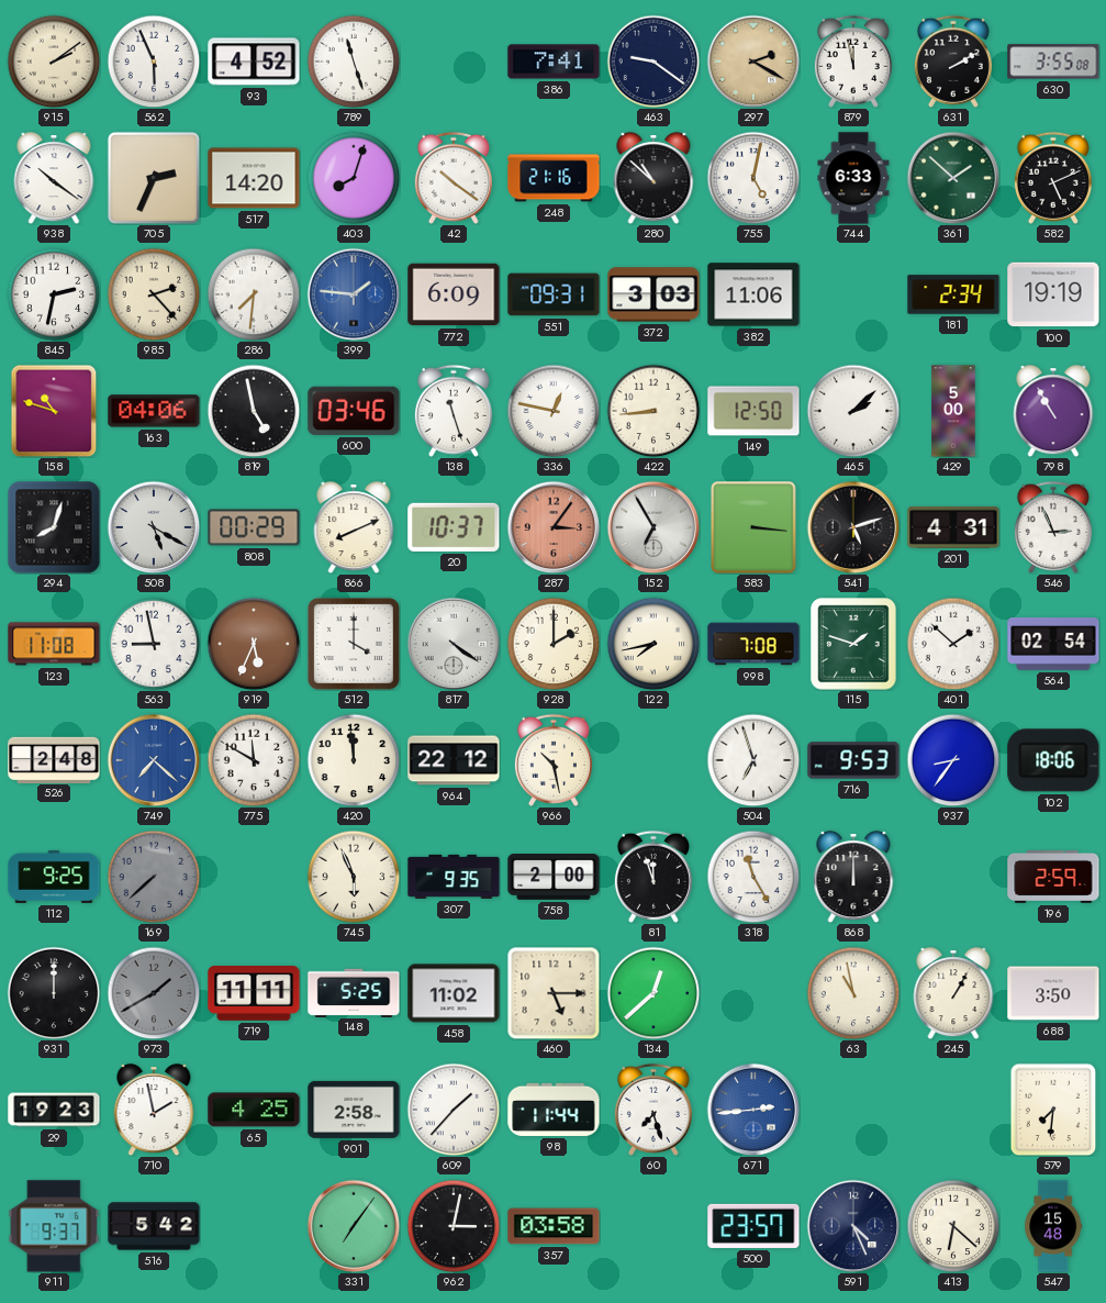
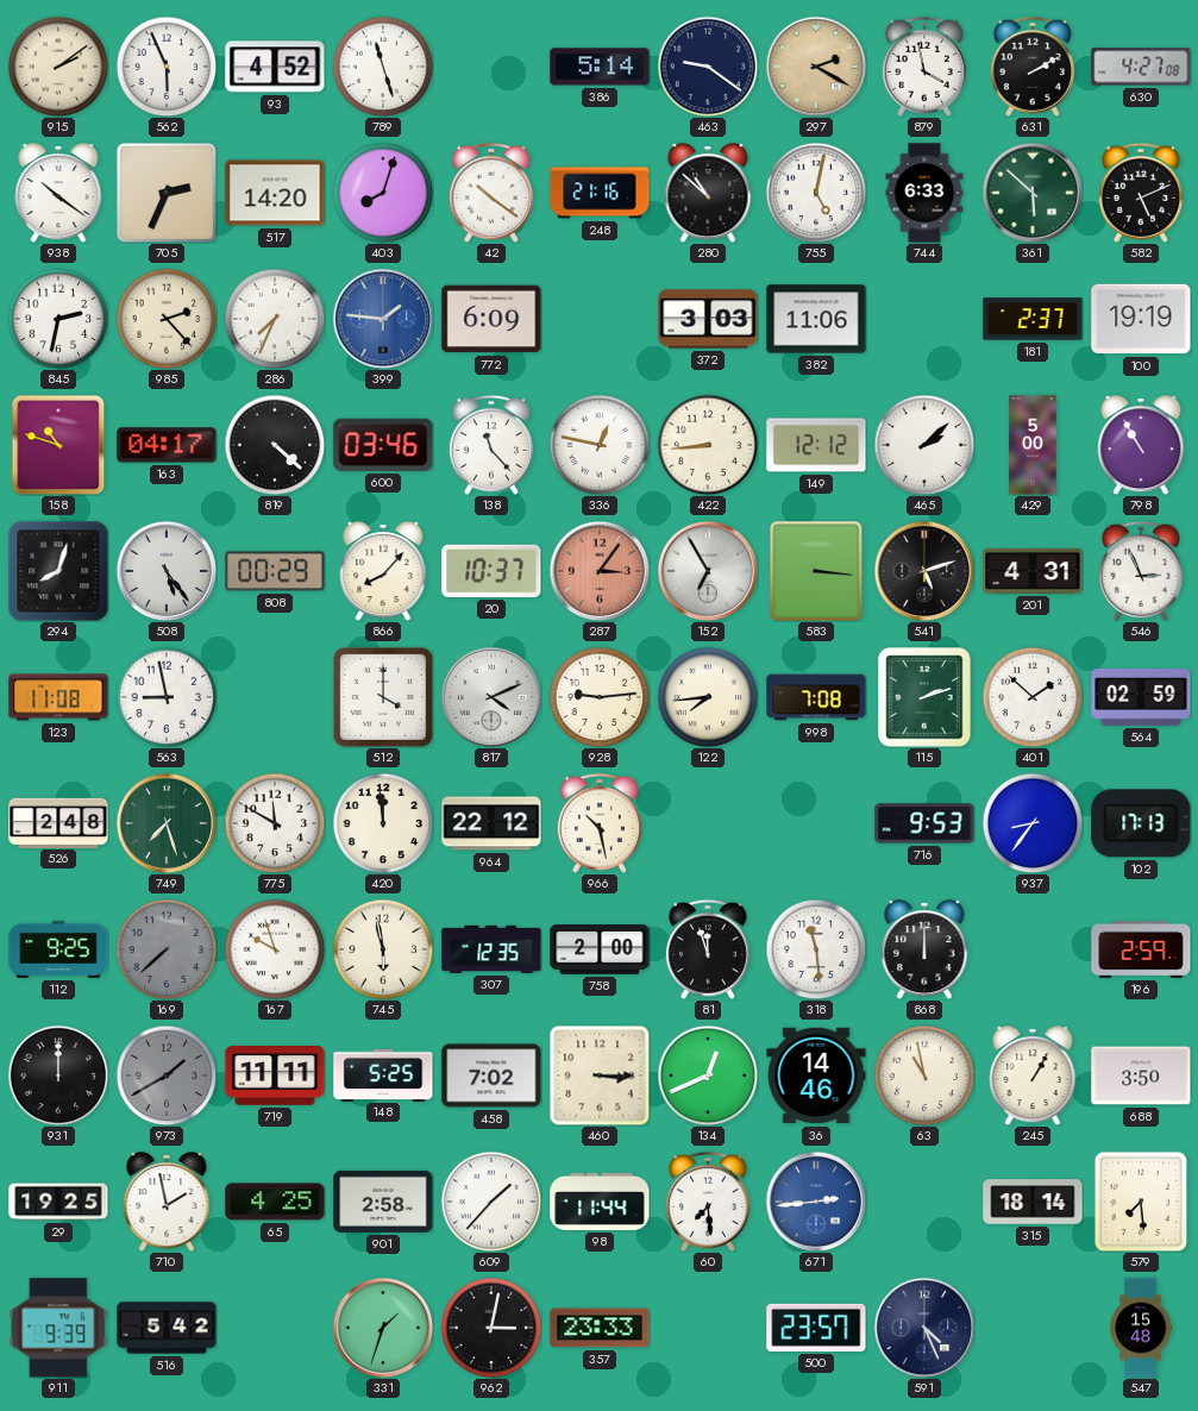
386: 7:41 -> 5:14 (600, 67)
879: 11:58 -> 3:58 (924, 67)
630: 3:55 -> 4:27 (1141, 67)
361: 1:52 -> 5:52 (1033, 193)
286: 7:31 -> 7:34 (275, 319)
551: 09:31 -> none (554, 294)
181: 2:34 -> 2:37 (1033, 319)
163: 04:06 -> 04:17 (167, 445)
819: 4:58 -> 4:22 (275, 445)
138: 11:27 -> 11:23 (491, 445)
149: 12:50 -> 12:12 (816, 445)
508: 5:20 -> 5:24 (167, 571)
866: 8:11 -> 8:07 (383, 571)
919: 5:34 -> none (254, 644)
817: 4:21 -> 4:11 (491, 697)
928: 2:00 -> 9:14 (600, 697)
122: 7:43 -> 7:44 (708, 697)
115: 1:48 -> 2:12 (924, 697)
564: 02:54 -> 02:59 (1141, 698)
749: 7:22 -> 7:27 (167, 823)
749 dial: blue -> green (167, 823)
504: 6:57 -> none (753, 760)
102: 18:06 -> 17:13 (1141, 823)
167: none -> 9:57 (275, 949)
745: 5:56 -> 5:58 (383, 949)
307: 9:35 -> 12:35 (491, 949)
318: 11:25 -> 11:29 (816, 949)
458: 11:02 -> 7:02 (491, 1076)
460: 5:15 -> 3:15 (600, 1076)
134: 12:38 -> 12:41 (708, 1076)
36: none -> 14:46 (816, 1076)
29: 19:23 -> 19:25 (58, 1202)
60: 7:27 -> 7:29 (708, 1202)
315: none -> 18:14 (1033, 1202)
579: 7:31 -> 7:29 (1141, 1202)
911: 9:37 -> 9:39 (58, 1328)
331: 7:06 -> 1:33 (383, 1328)
357: 03:58 -> 23:33 (600, 1328)
413: 6:22 -> none (953, 1226)
